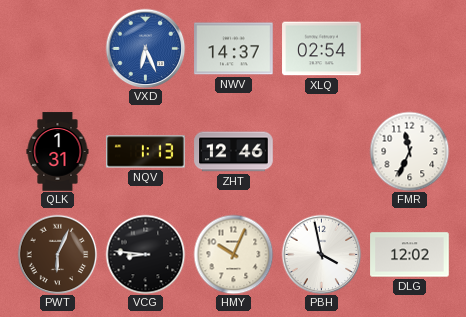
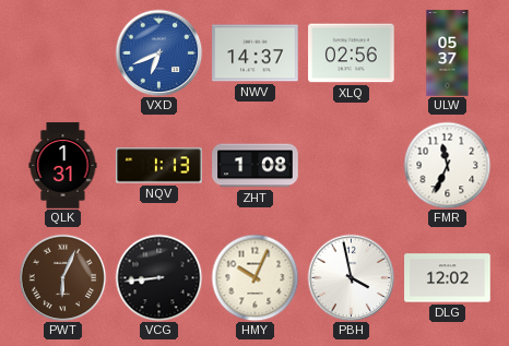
VXD: 6:26 -> 6:41 (158, 52)
XLQ: 02:54 -> 02:56 (352, 53)
ULW: none -> 05:37 (448, 53)
ZHT: 12:46 -> 1:08 (256, 166)
VCG: 8:46 -> 8:44 (158, 277)
